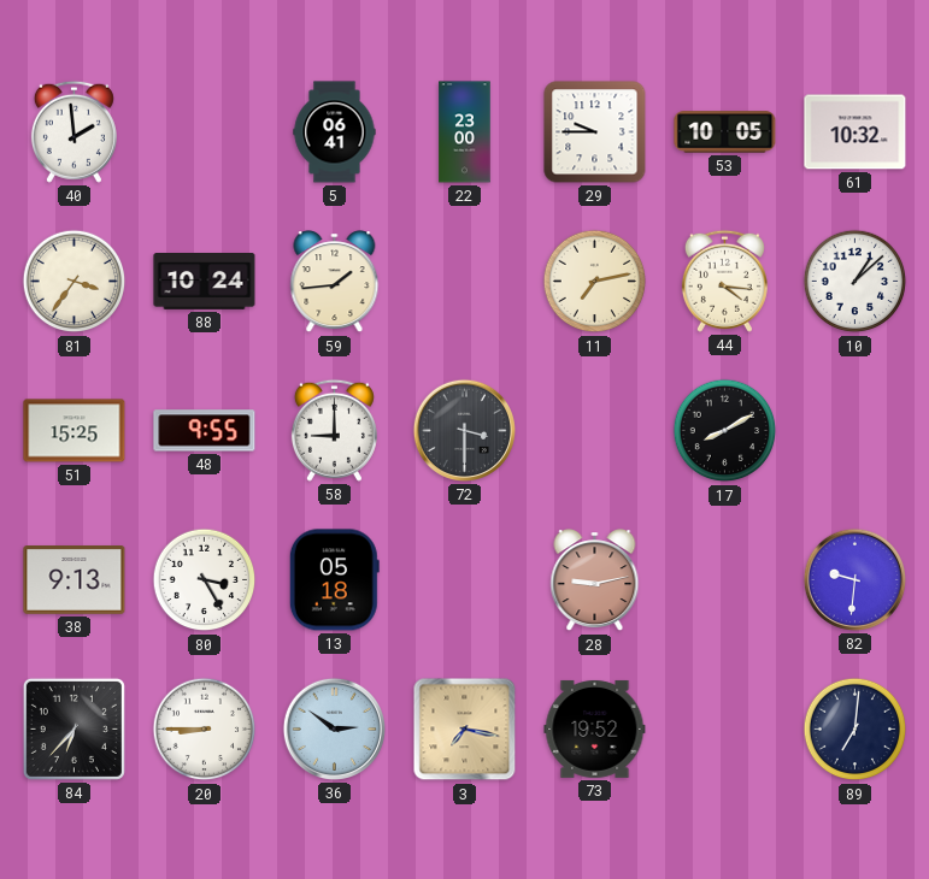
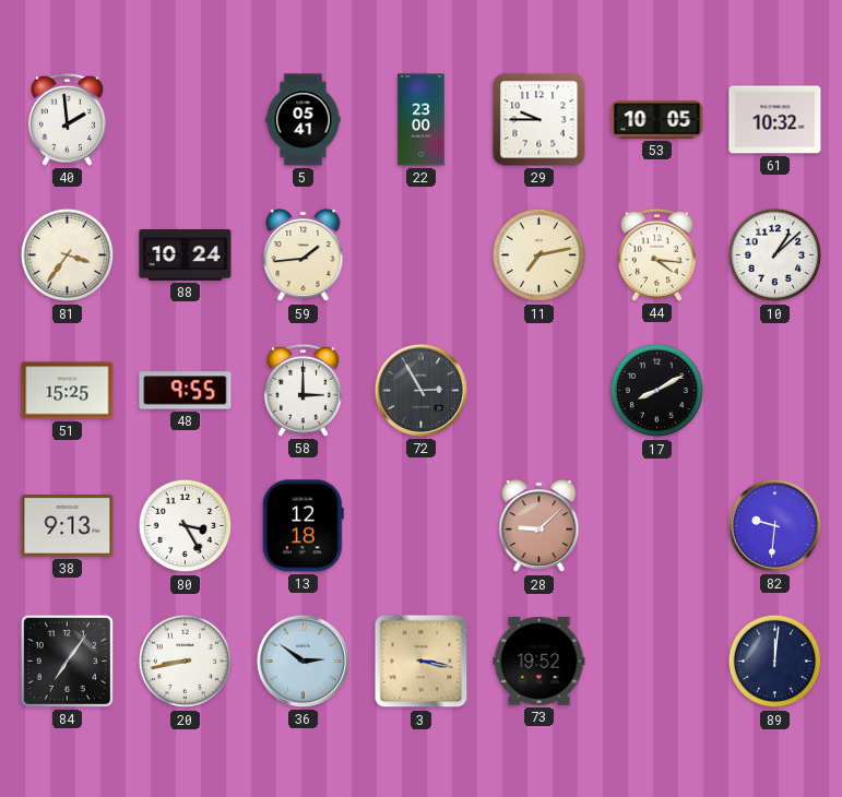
5: 06:41 -> 05:41 (304, 120)
58: 9:00 -> 3:00 (303, 390)
72: 3:30 -> 2:55 (420, 390)
13: 05:18 -> 12:18 (303, 526)
28: 9:13 -> 9:08 (539, 526)
84: 6:37 -> 7:06 (67, 661)
20: 8:45 -> 8:43 (186, 662)
3: 7:17 -> 3:17 (422, 662)
89: 7:01 -> 12:01 (775, 662)
